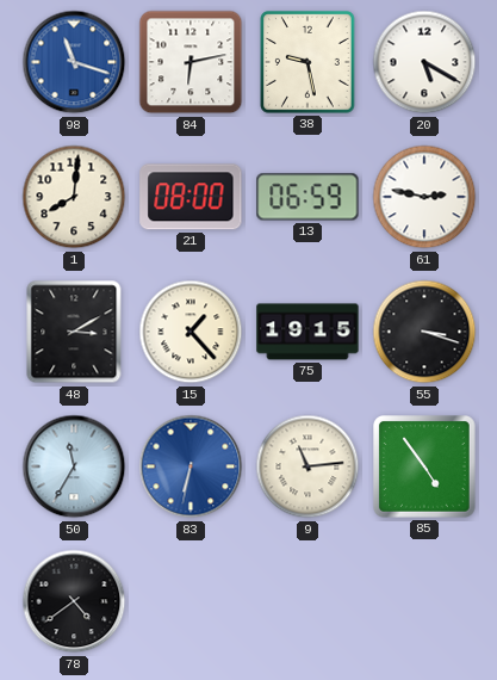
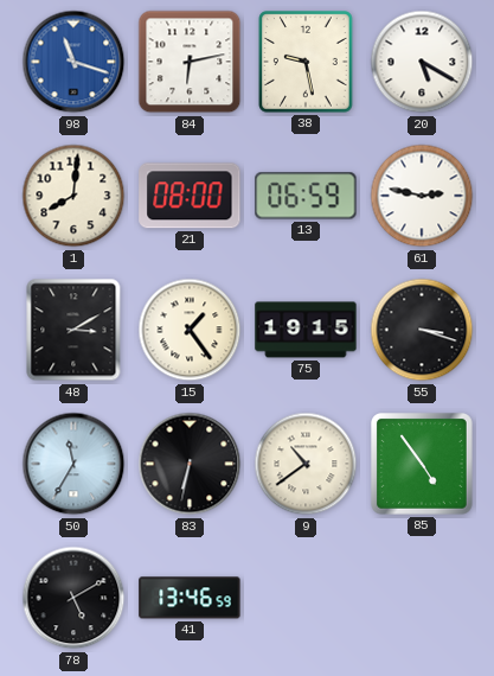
15: 1:23 -> 1:24 (190, 330)
83 dial: blue -> black (190, 464)
9: 11:14 -> 10:39 (306, 464)
78: 4:39 -> 5:10 (73, 598)
41: none -> 13:46 (190, 598)
